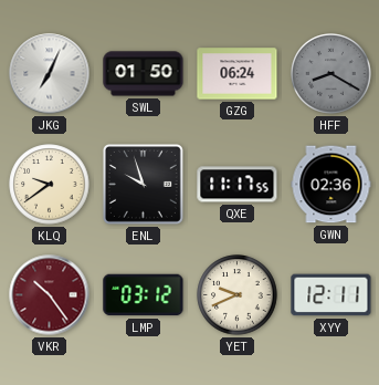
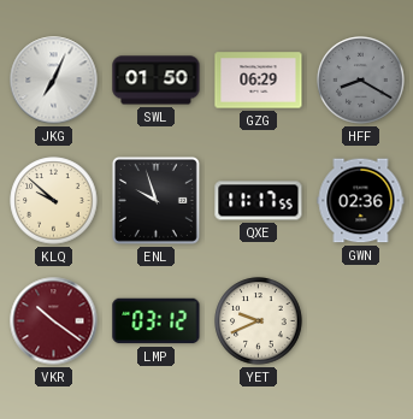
GZG: 06:24 -> 06:29 (259, 81)
KLQ: 9:39 -> 9:52 (54, 201)
VKR: 10:24 -> 10:21 (54, 321)
XYY: 12:11 -> none (331, 295)
